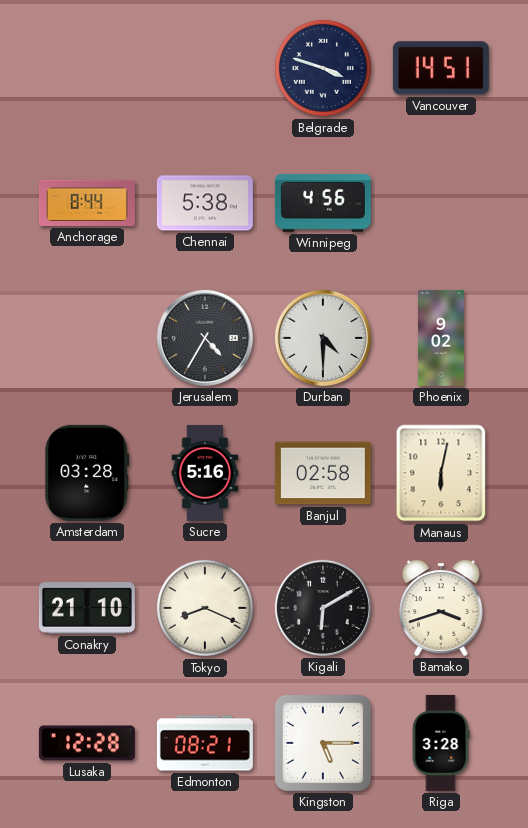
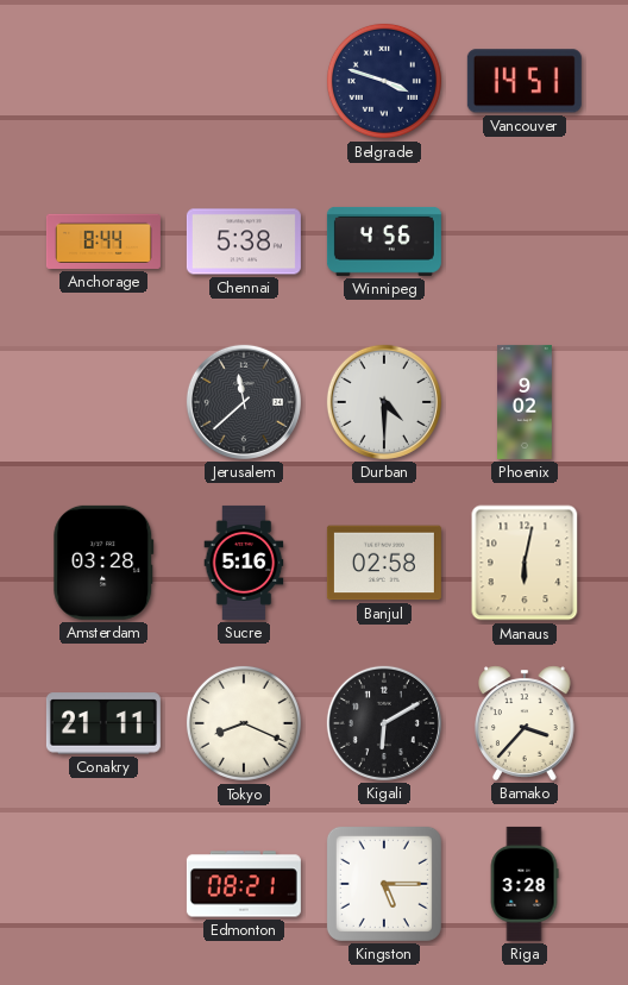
Jerusalem: 4:35 -> 11:38 (244, 402)
Conakry: 21:10 -> 21:11 (103, 723)
Bamako: 3:42 -> 3:37 (526, 723)
Lusaka: 12:28 -> none (87, 743)
